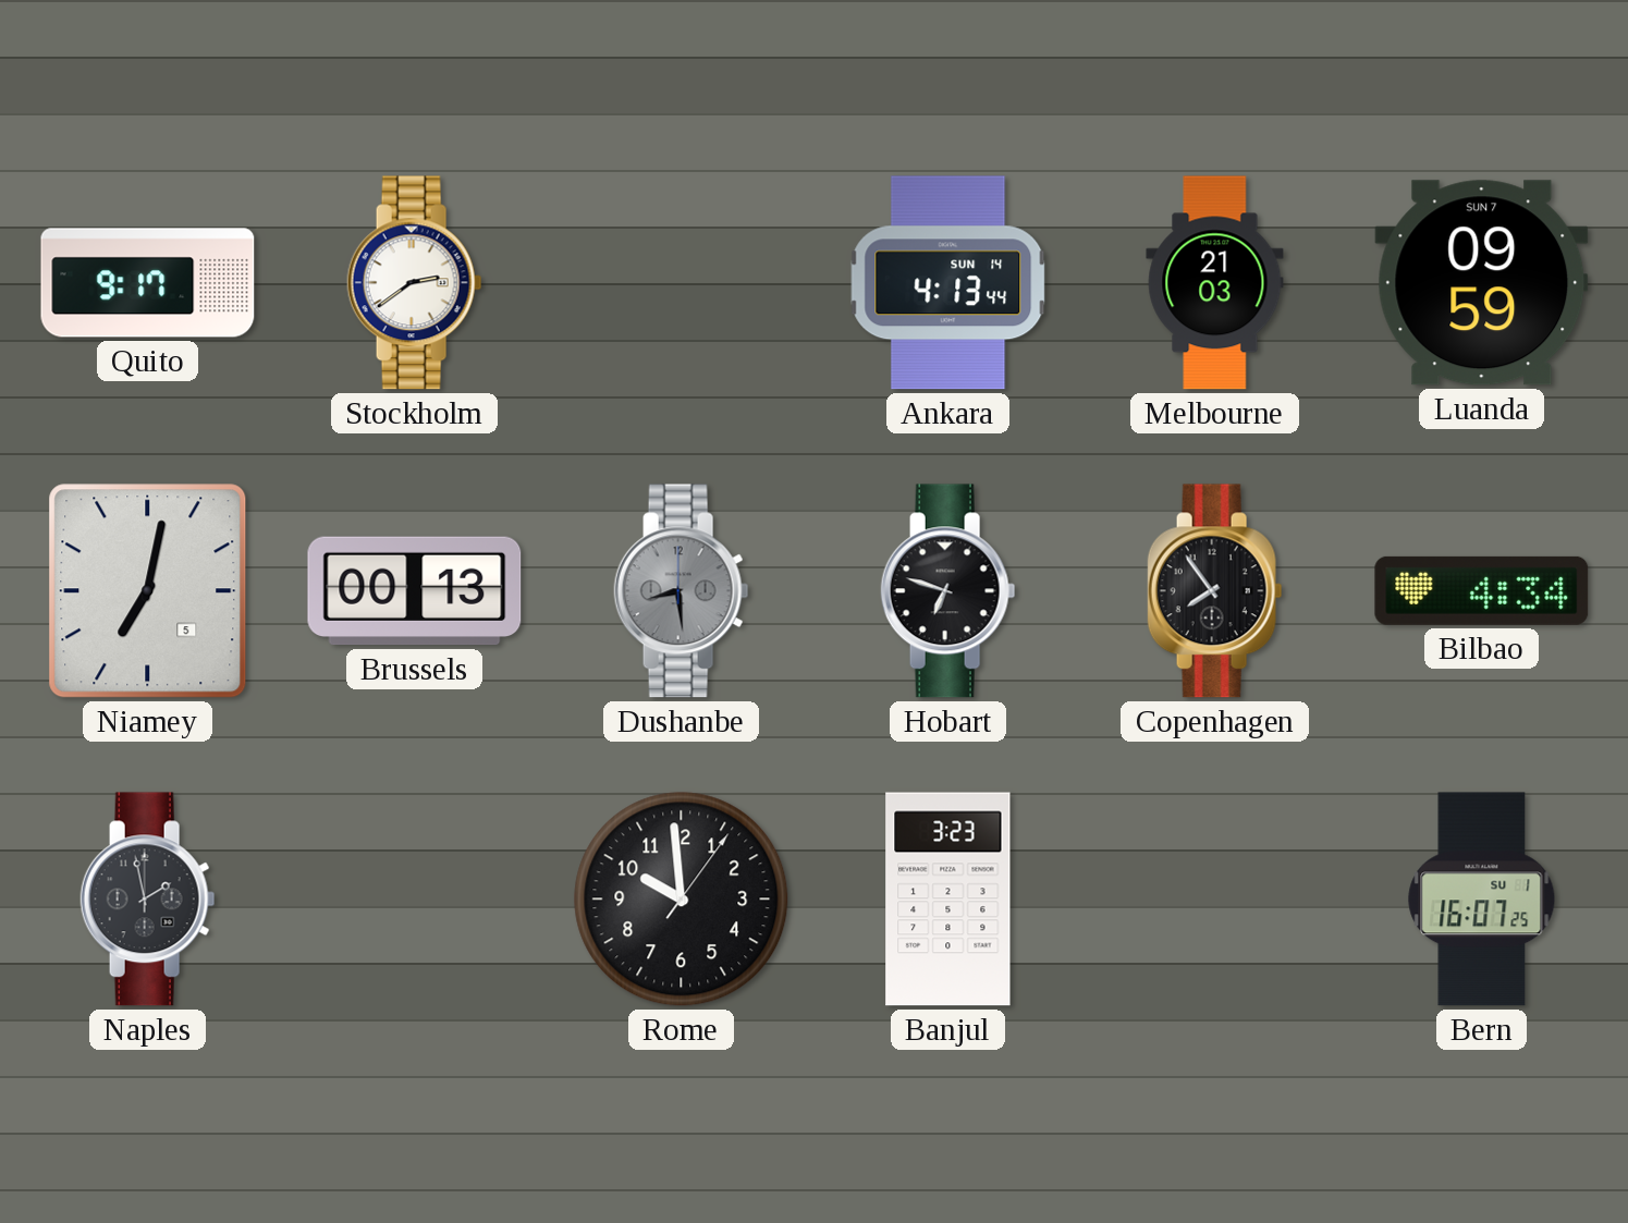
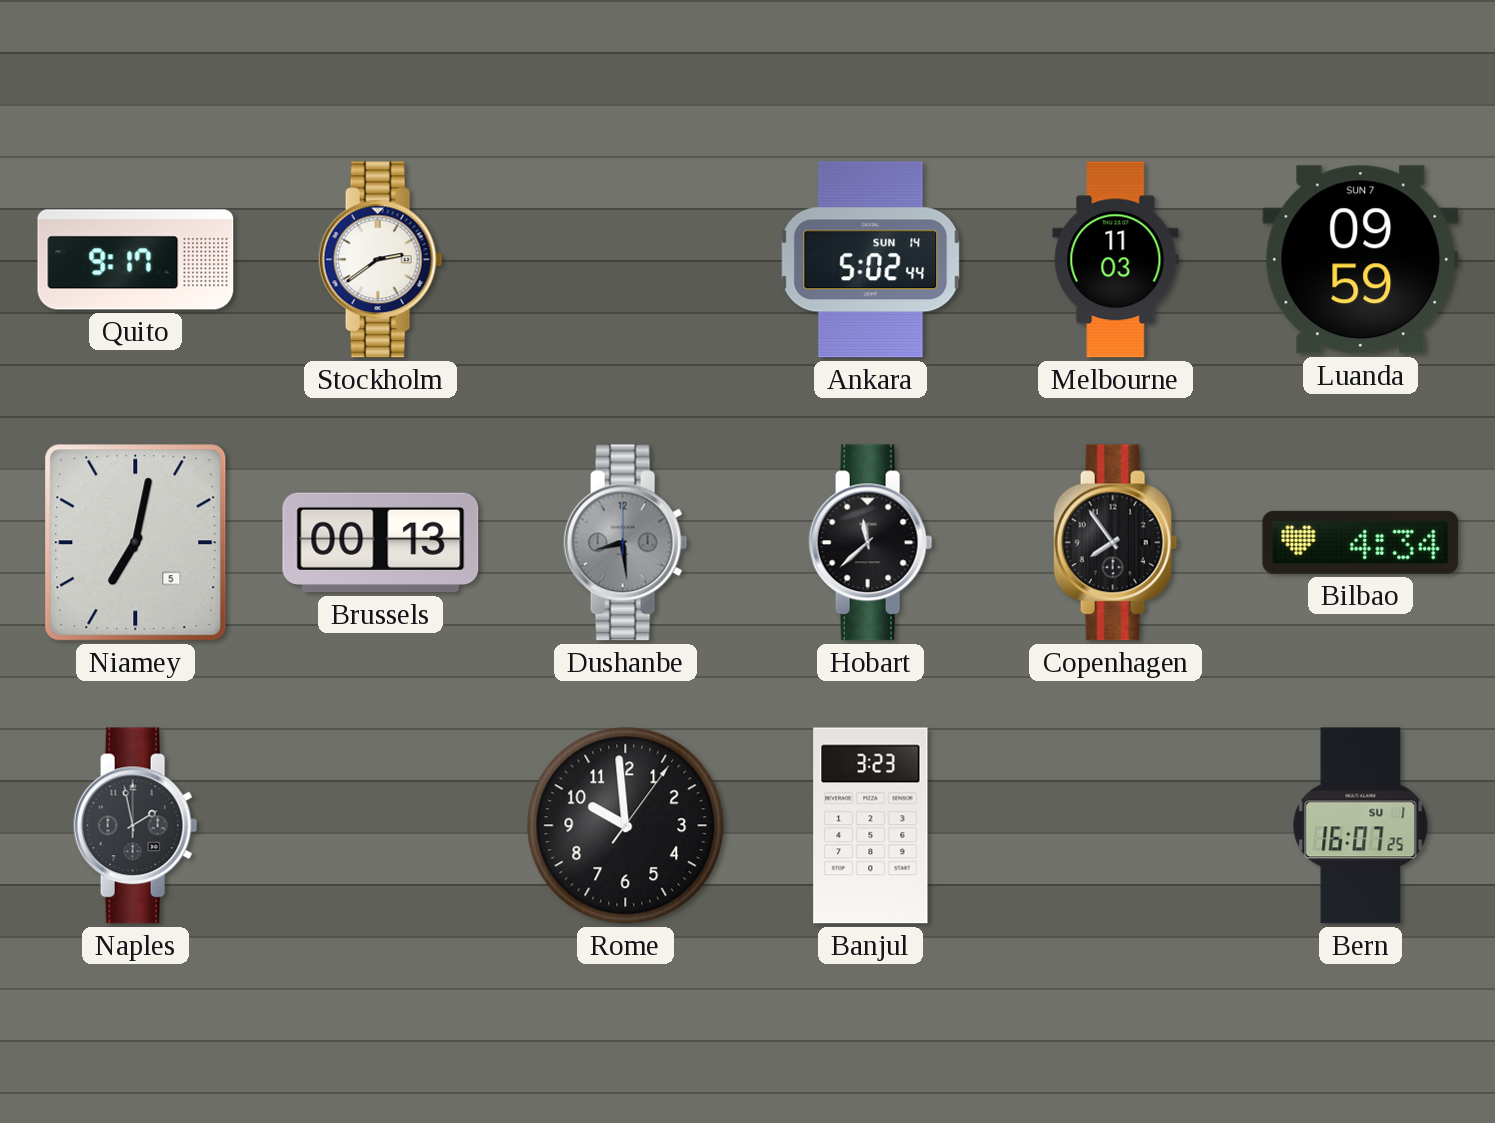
Ankara: 4:13 -> 5:02 (871, 260)
Melbourne: 21:03 -> 11:03 (1116, 260)
Hobart: 6:48 -> 11:38 (871, 543)
